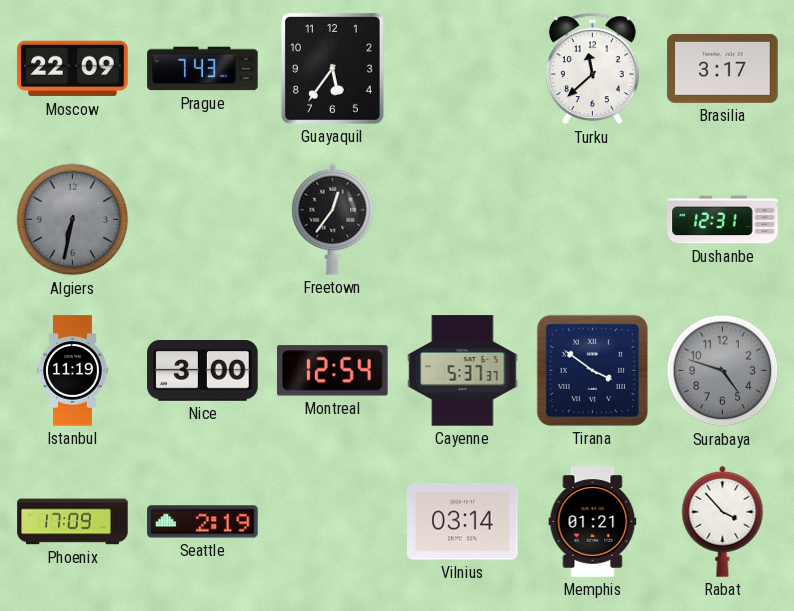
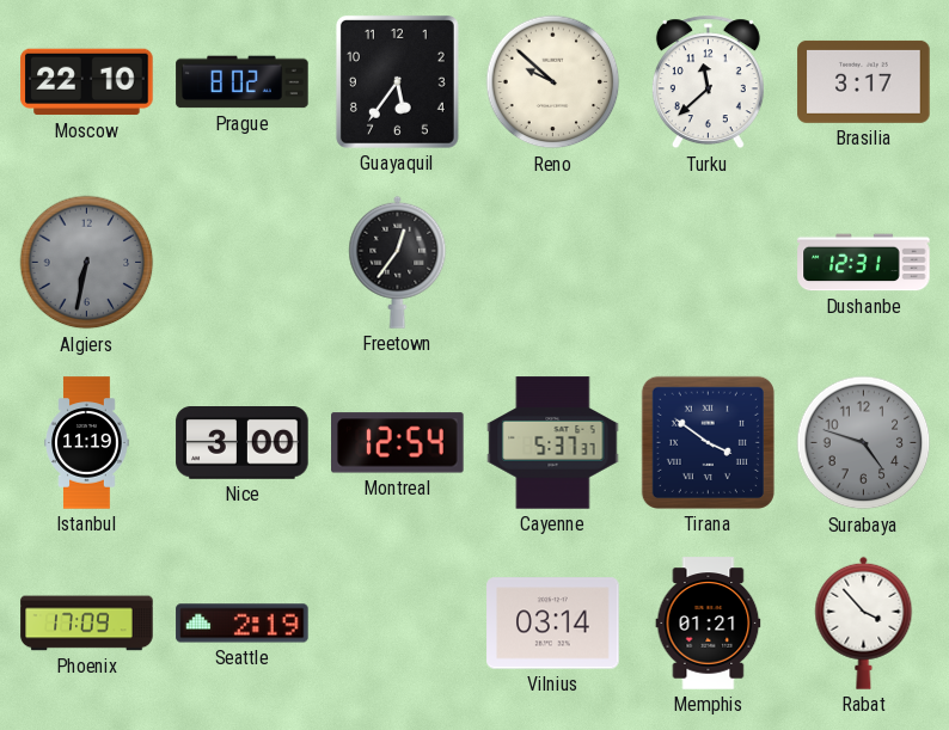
Moscow: 22:09 -> 22:10 (87, 82)
Prague: 7:43 -> 8:02 (243, 82)
Reno: none -> 9:52 (553, 82)
